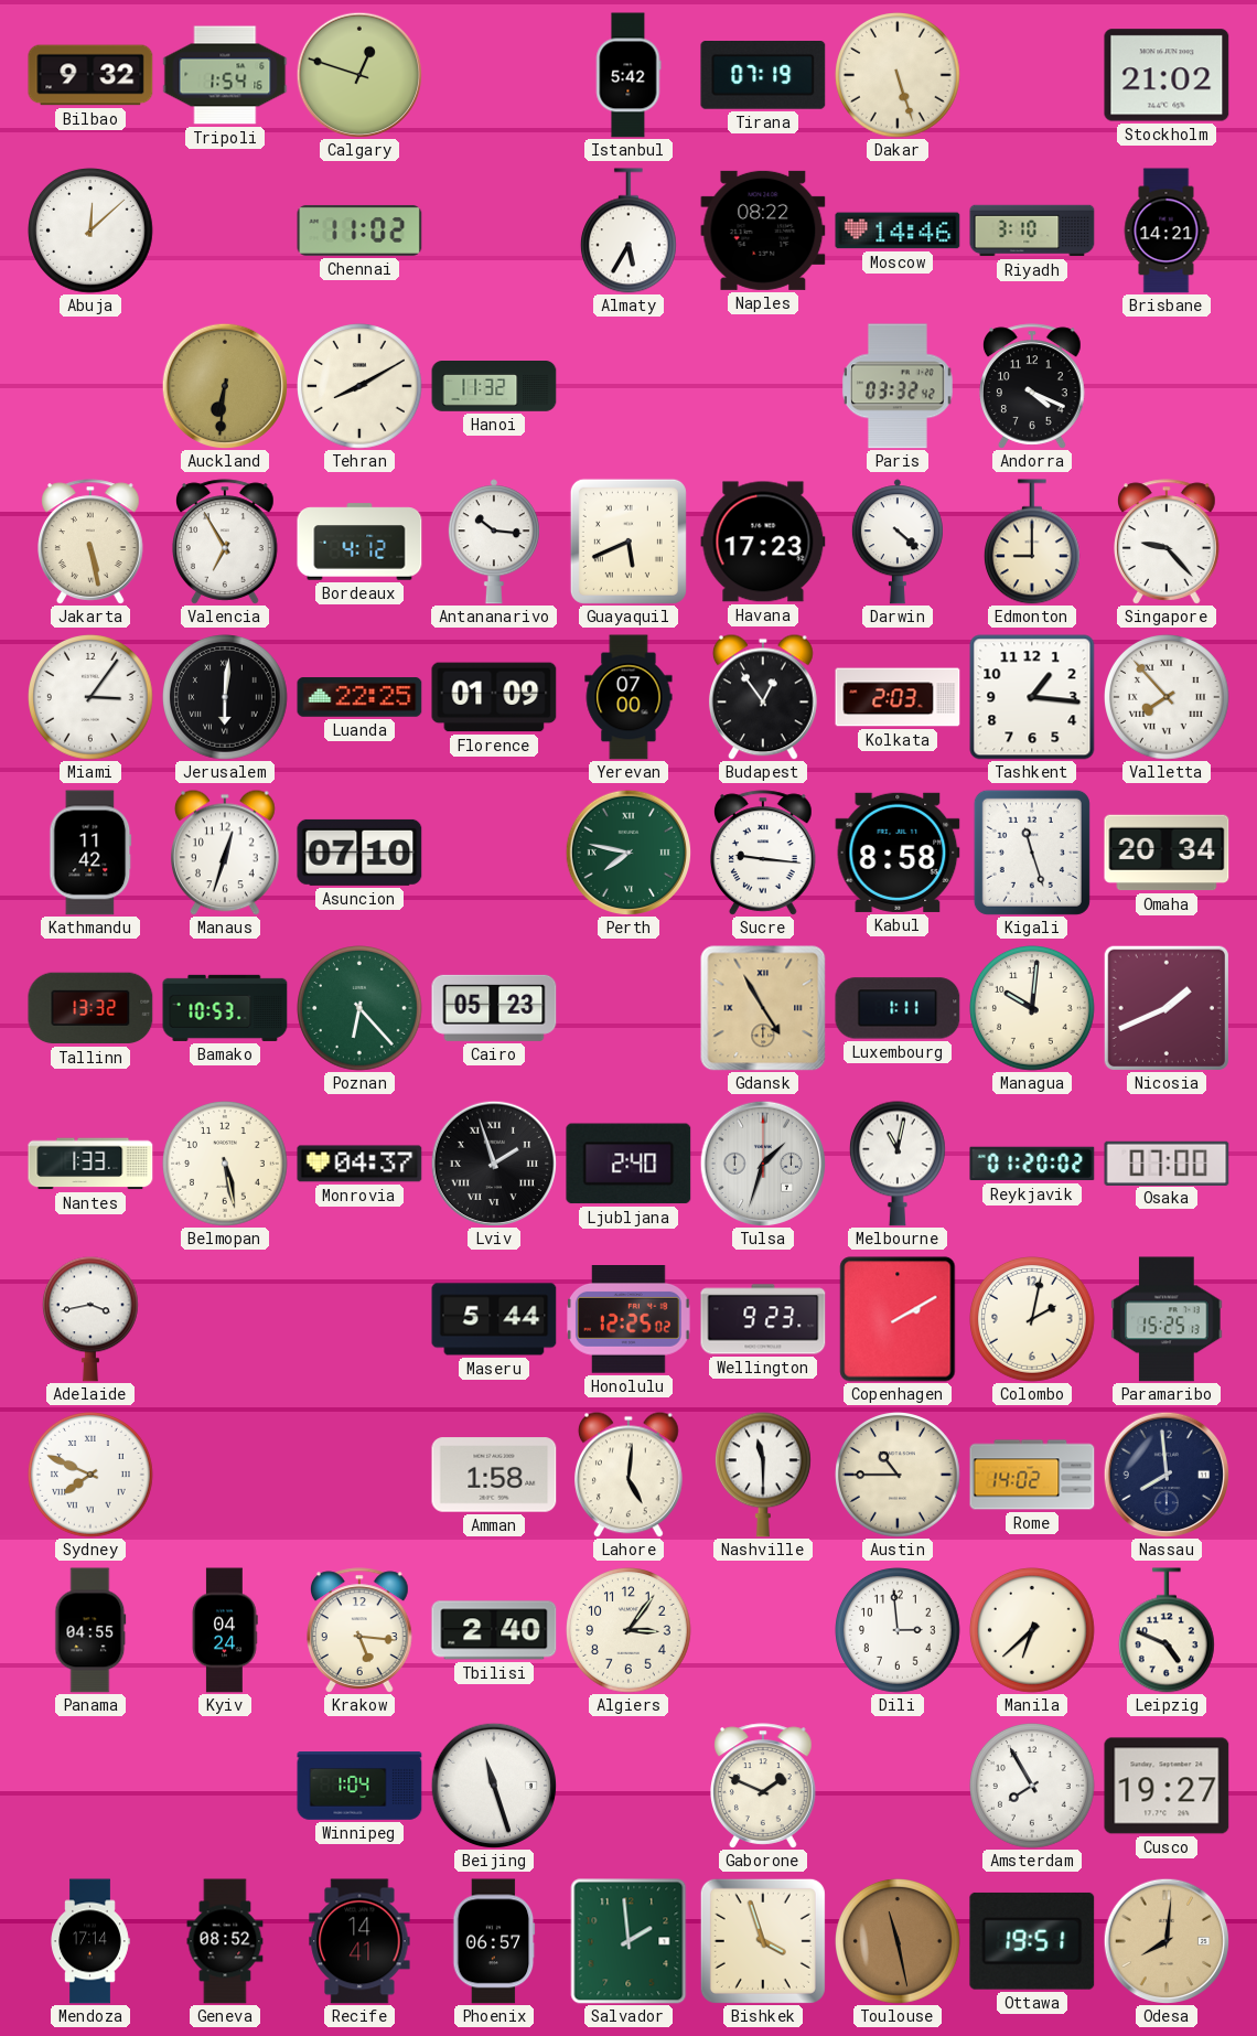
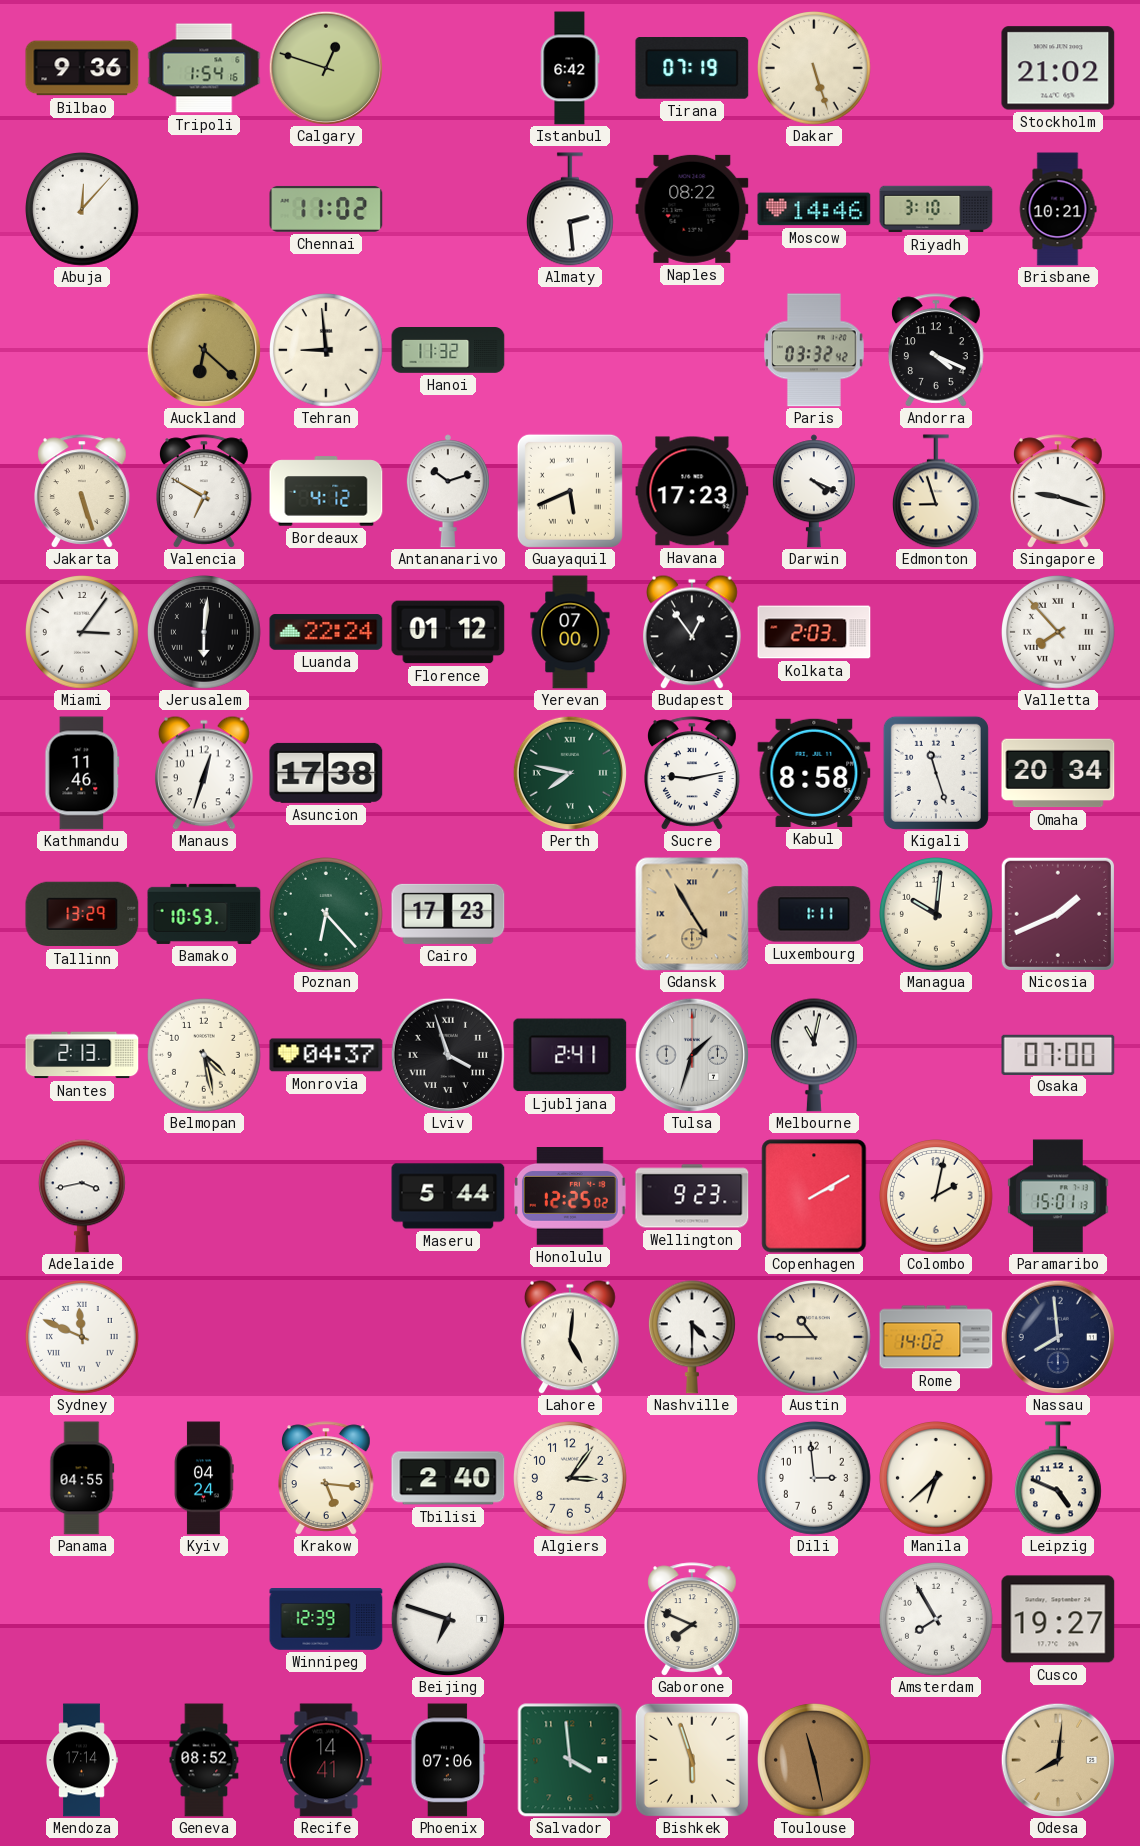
Bilbao: 9:32 -> 9:36 (82, 68)
Istanbul: 5:42 -> 6:42 (570, 68)
Abuja: 12:08 -> 12:07 (83, 210)
Almaty: 5:35 -> 2:29 (570, 209)
Brisbane: 14:21 -> 10:21 (1058, 209)
Auckland: 6:31 -> 6:22 (204, 350)
Tehran: 8:10 -> 8:59 (327, 351)
Jakarta: 5:28 -> 5:27 (83, 491)
Valencia: 6:55 -> 6:50 (205, 491)
Antananarivo: 10:16 -> 10:12 (448, 491)
Darwin: 4:22 -> 4:19 (814, 491)
Edmonton: 9:00 -> 8:57 (936, 491)
Singapore: 9:23 -> 9:18 (1059, 491)
Luanda: 22:25 -> 22:24 (326, 632)
Florence: 01:09 -> 01:12 (448, 632)
Tashkent: 1:16 -> none (1032, 697)
Kathmandu: 11:42 -> 11:46 (82, 773)
Asuncion: 07:10 -> 17:38 (326, 773)
Sucre: 9:16 -> 9:13 (693, 773)
Tallinn: 13:32 -> 13:29 (82, 914)
Cairo: 05:23 -> 17:23 (448, 914)
Nantes: 1:33 -> 2:13 (82, 1055)
Belmopan: 5:28 -> 4:28 (205, 1056)
Lviv: 1:57 -> 3:57 (448, 1055)
Ljubljana: 2:40 -> 2:41 (570, 1055)
Reykjavik: 01:20 -> none (1032, 1164)
Paramaribo: 15:25 -> 15:01 (1058, 1196)
Sydney: 7:49 -> 11:49 (83, 1338)
Amman: 1:58 -> none (494, 1475)
Nashville: 11:30 -> 4:30 (692, 1337)
Winnipeg: 1:04 -> 12:39 (326, 1620)
Beijing: 11:27 -> 6:48 (448, 1619)
Gaborone: 1:49 -> 7:49 (693, 1619)
Phoenix: 06:57 -> 07:06 (448, 1760)
Salvador: 1:59 -> 3:59 (570, 1760)
Bishkek: 3:57 -> 5:57 (692, 1760)
Ottawa: 19:51 -> none (1032, 1941)
